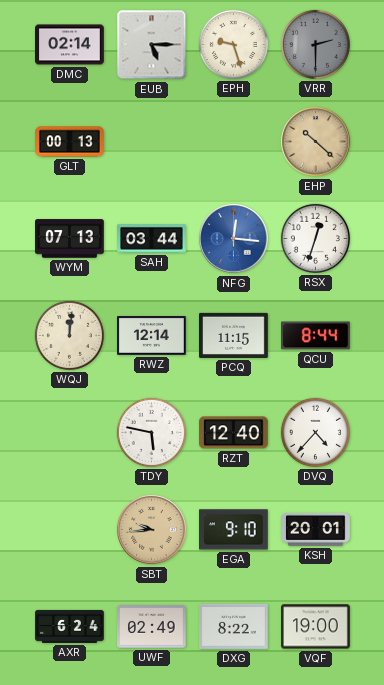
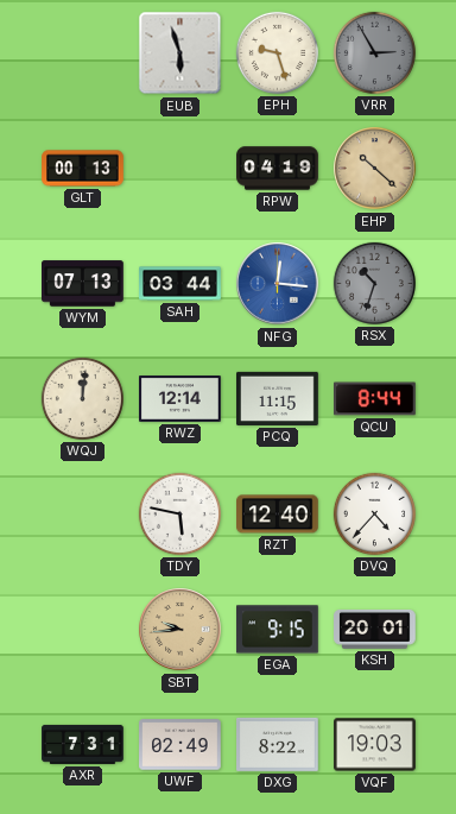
DMC: 02:14 -> none (70, 45)
EUB: 5:15 -> 5:57 (180, 53)
VRR: 2:30 -> 2:55 (374, 52)
RPW: none -> 04:19 (278, 169)
RSX: 12:33 -> 10:33 (374, 283)
RSX dial: white -> grey (374, 283)
EGA: 9:10 -> 9:15 (278, 630)
AXR: 6:24 -> 7:31 (83, 744)
VQF: 19:00 -> 19:03 (375, 745)
